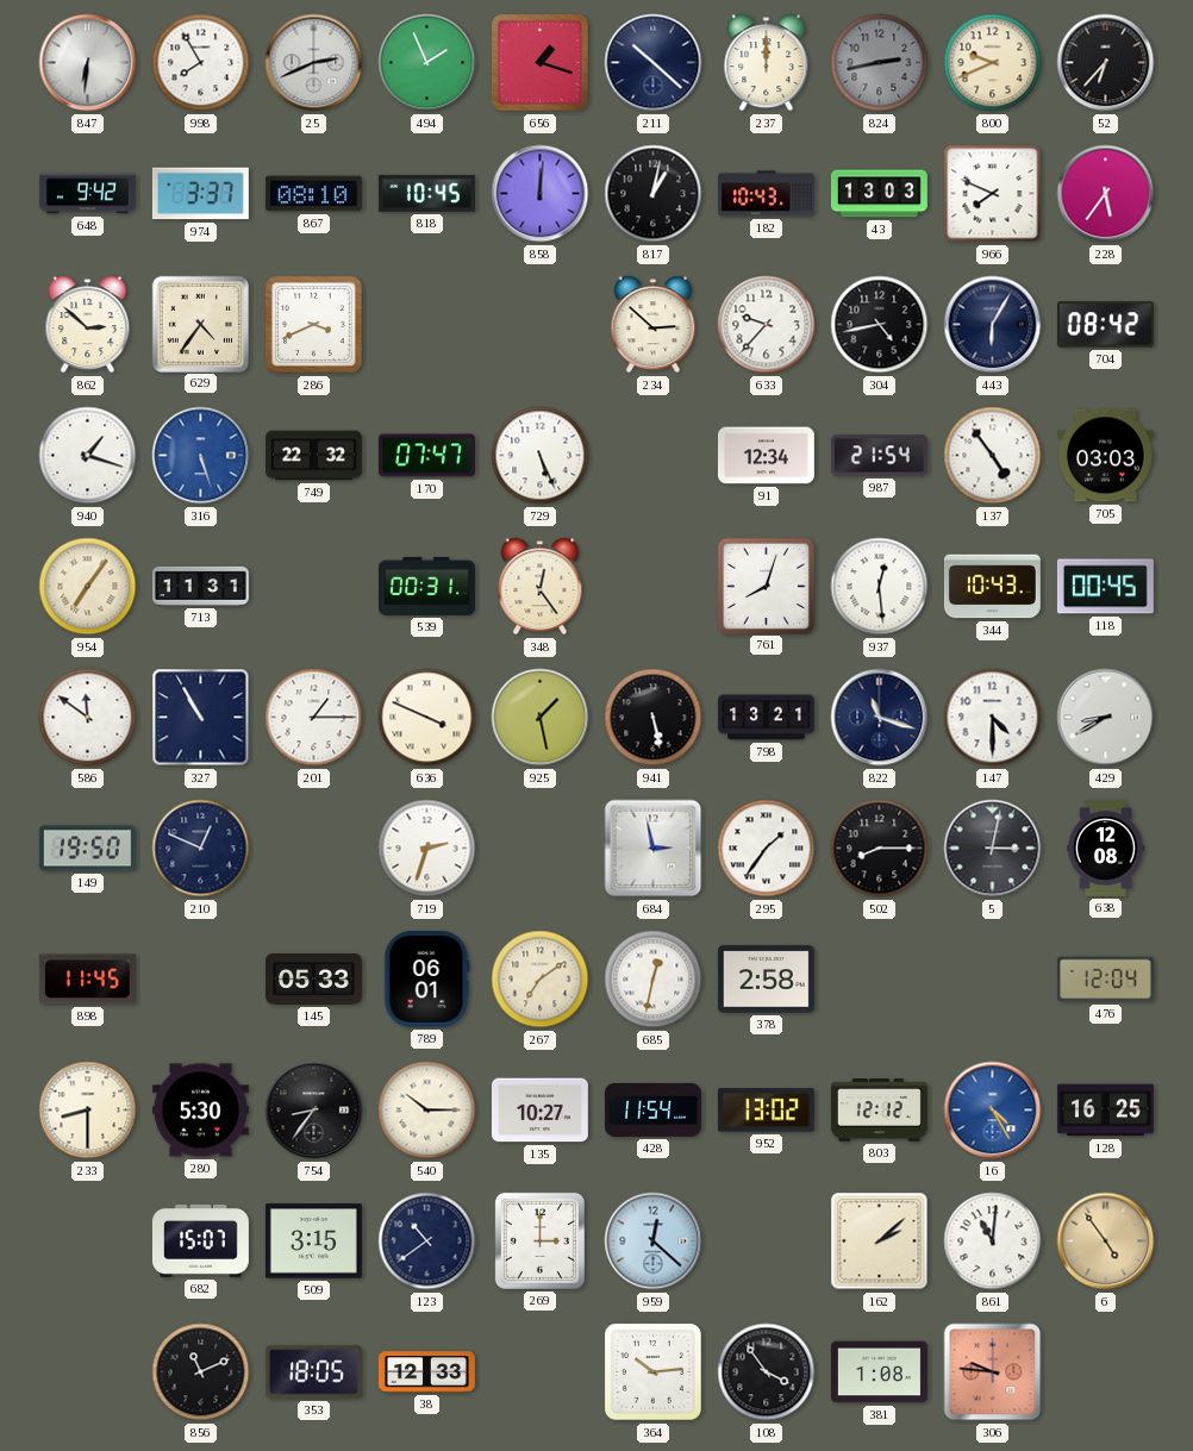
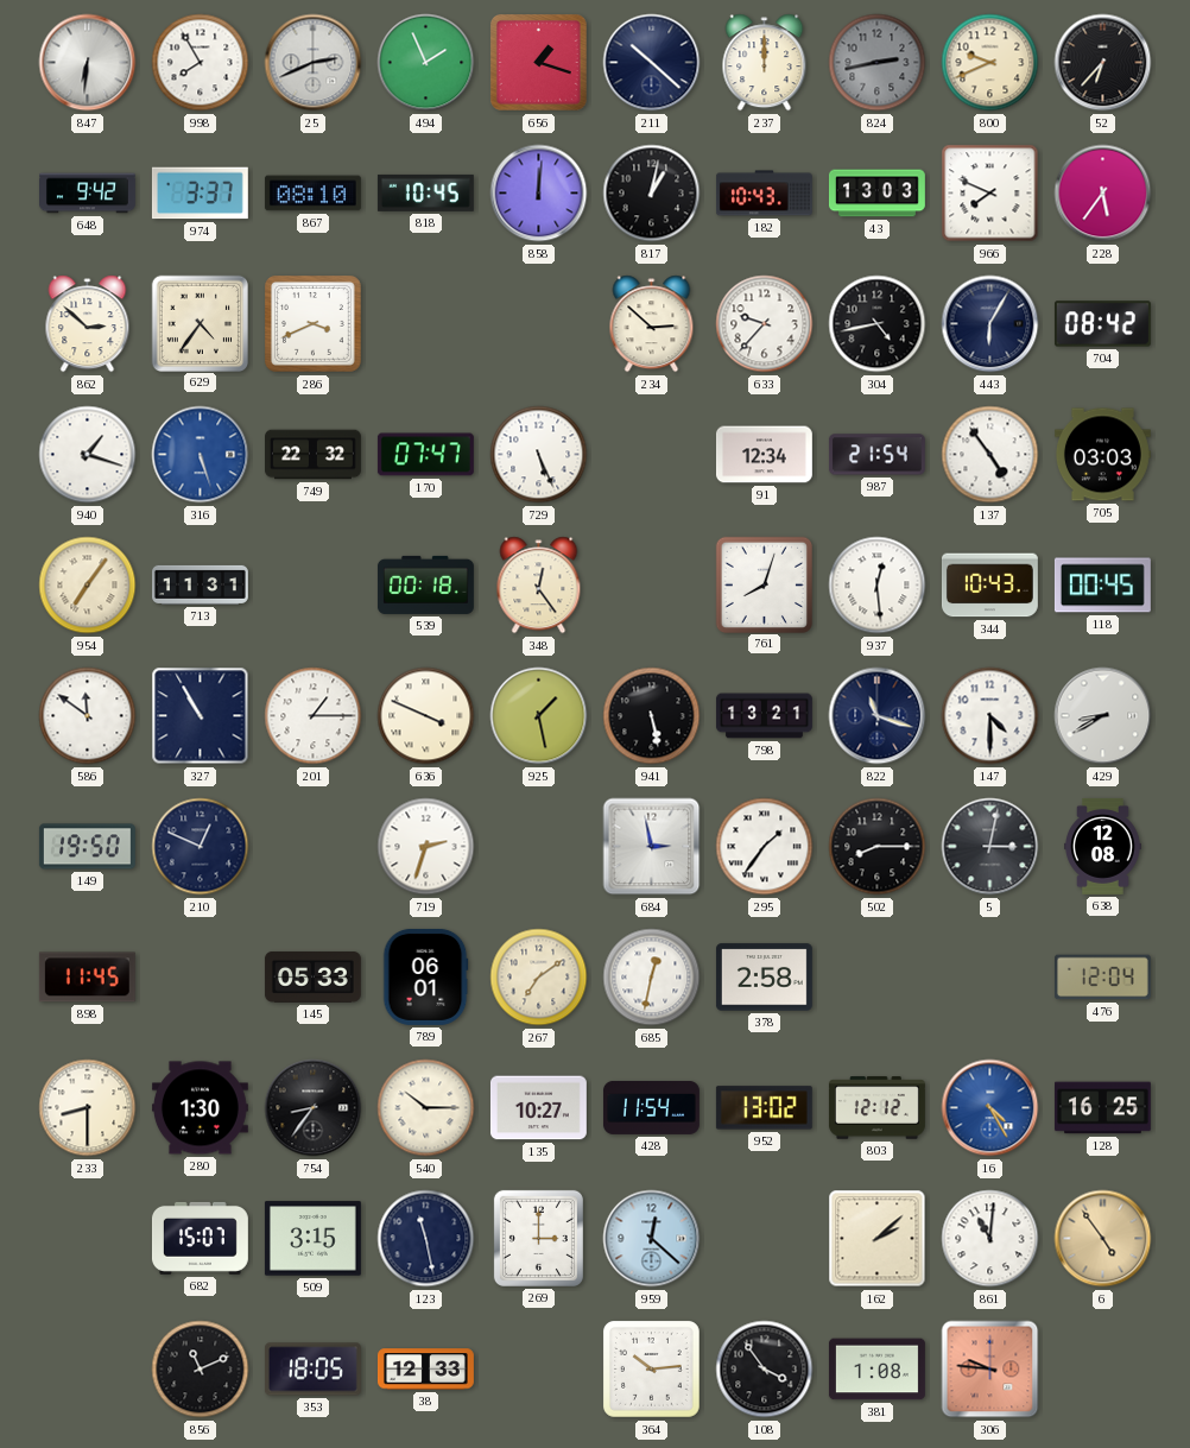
539: 00:31 -> 00:18 (425, 584)
280: 5:30 -> 1:30 (200, 1108)
123: 10:39 -> 11:28 (426, 1239)
